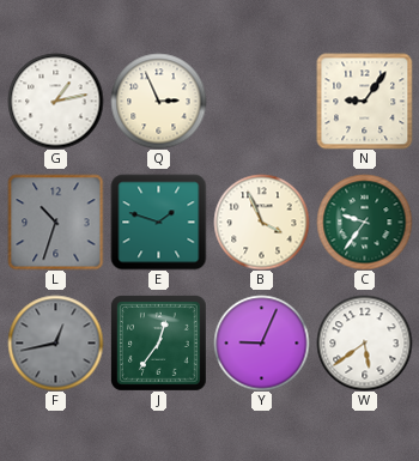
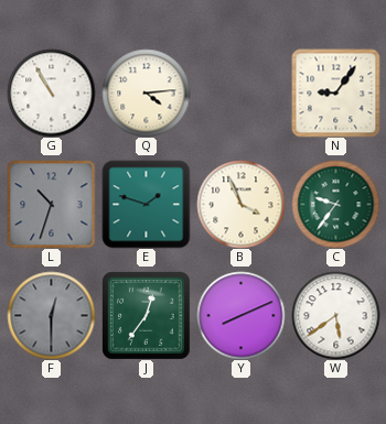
G: 1:13 -> 10:55 (51, 93)
Q: 2:56 -> 4:14 (146, 93)
F: 12:43 -> 12:30 (51, 315)
Y: 9:04 -> 8:11 (240, 315)
